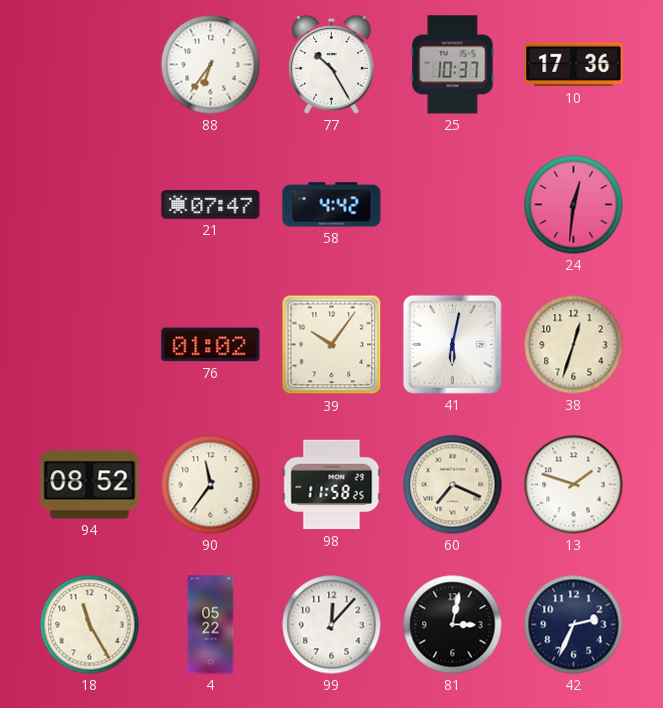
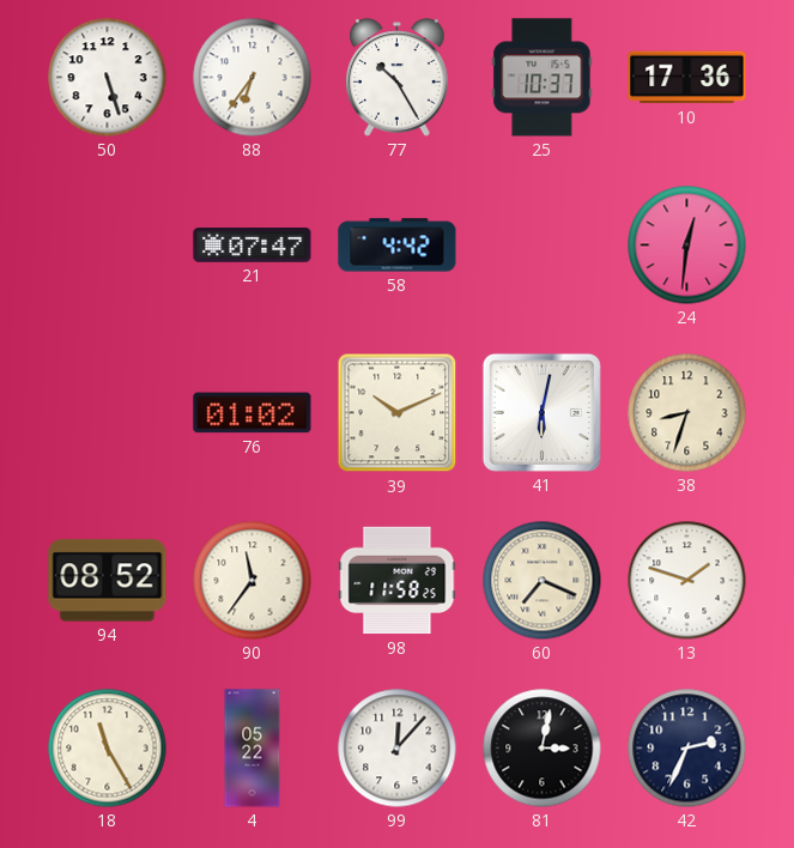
50: none -> 5:27 (108, 78)
39: 10:06 -> 10:11 (398, 413)
38: 12:33 -> 8:33 (687, 413)
